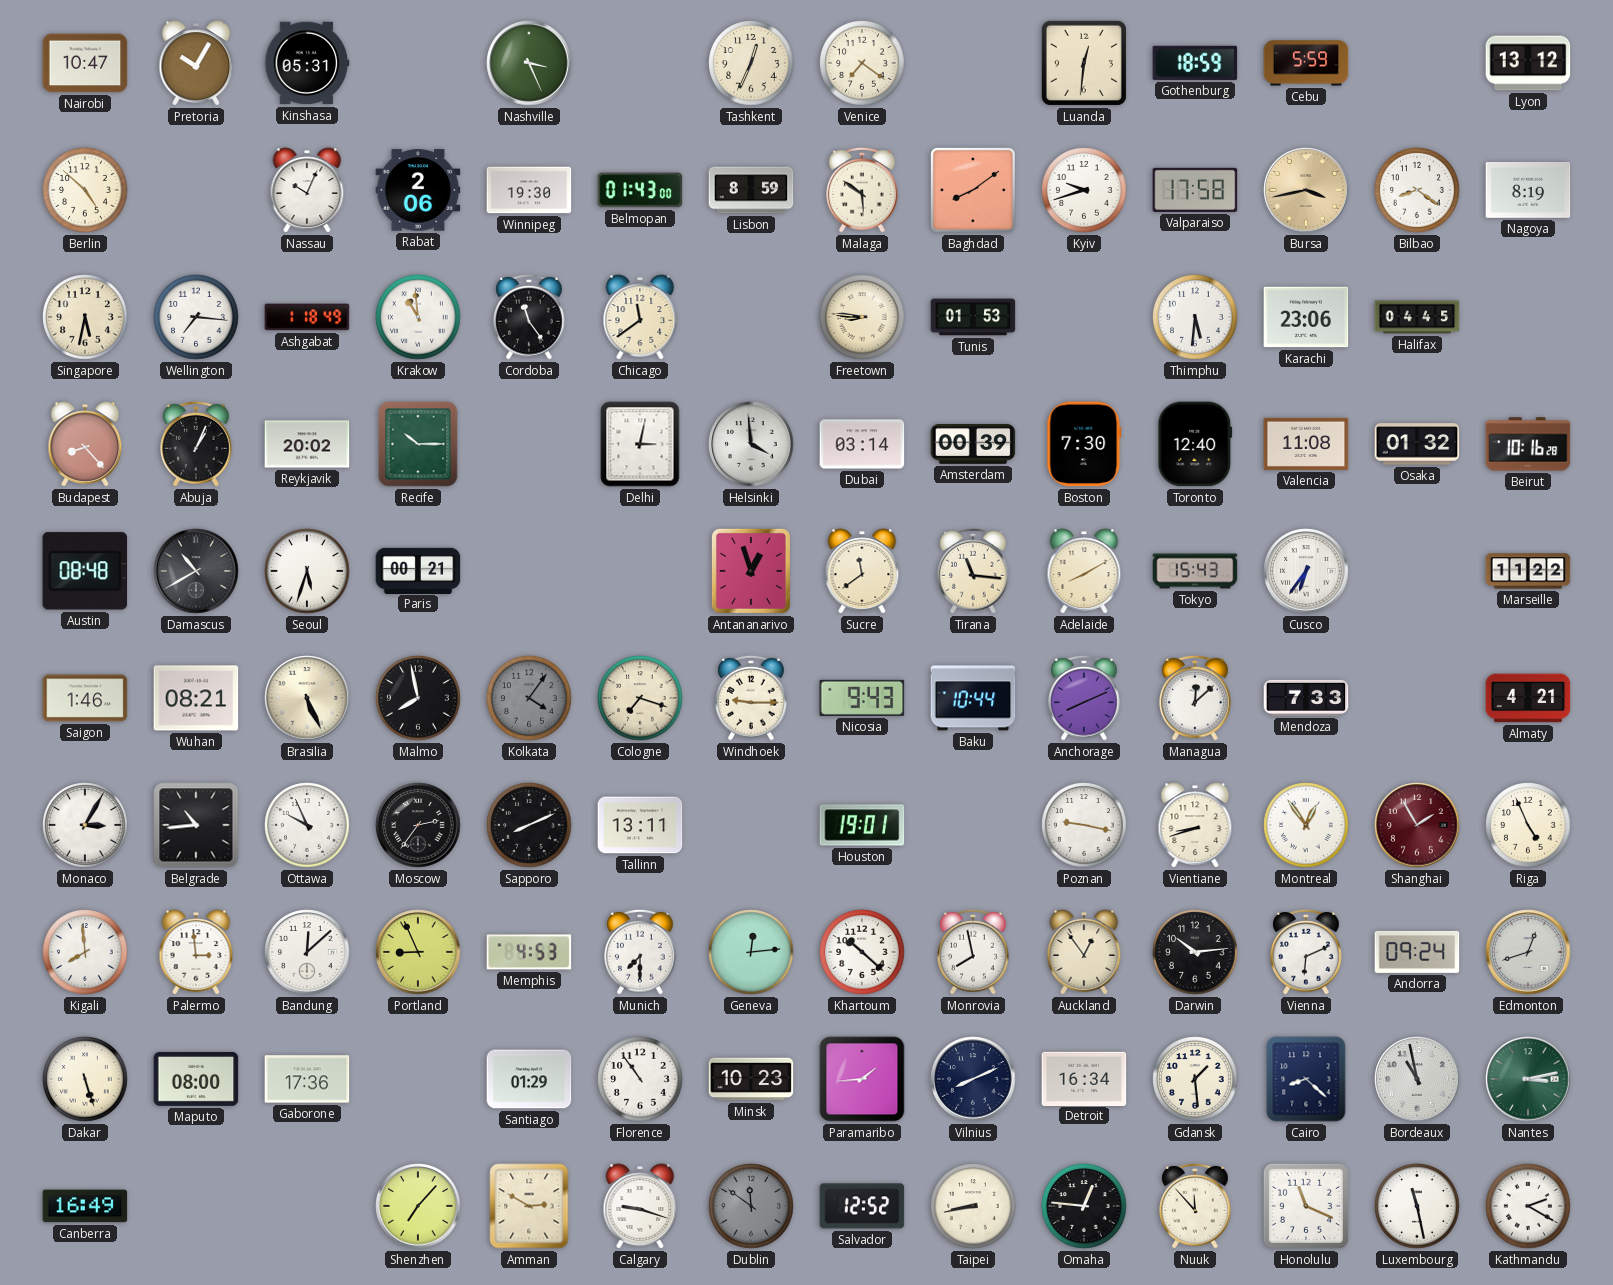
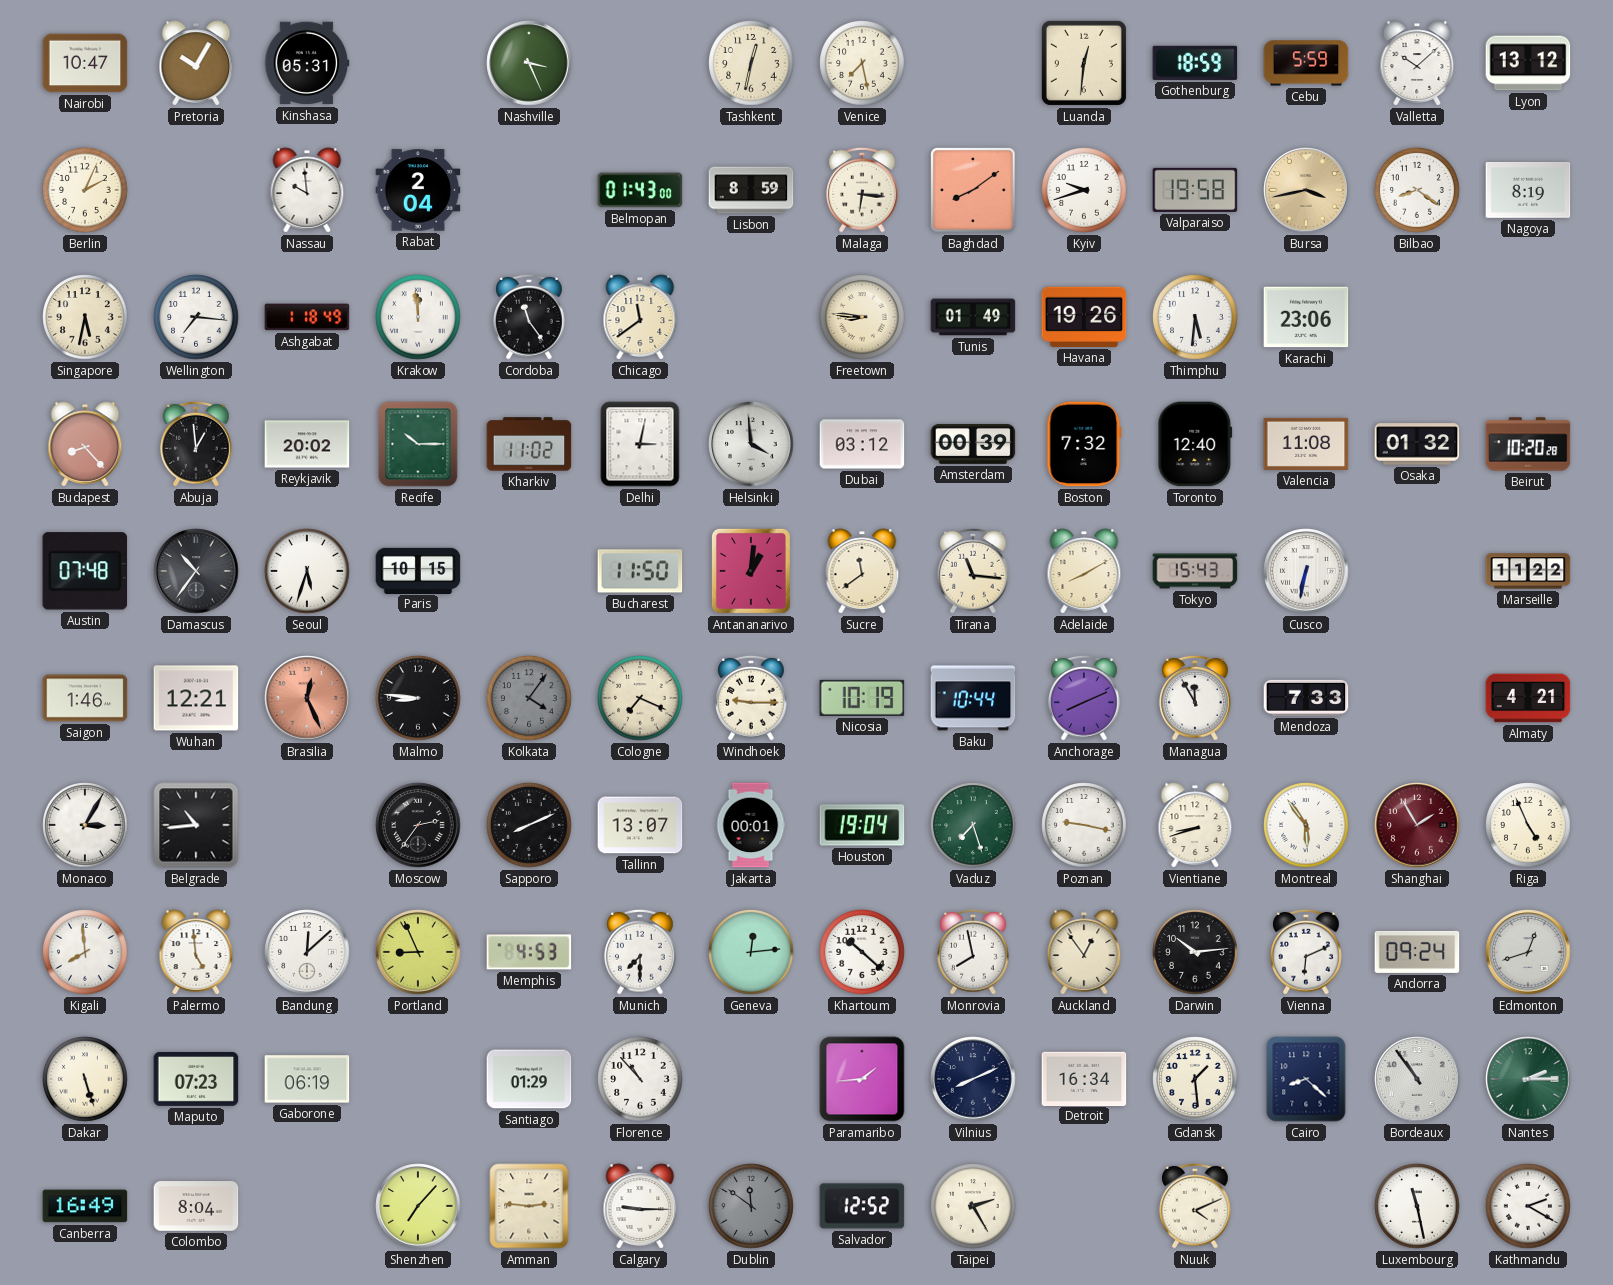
Tashkent: 12:34 -> 12:32 (751, 63)
Venice: 7:21 -> 7:28 (862, 63)
Valletta: none -> 10:08 (1417, 63)
Berlin: 4:52 -> 2:04 (85, 190)
Nassau: 10:04 -> 9:59 (307, 190)
Rabat: 2:06 -> 2:04 (418, 190)
Winnipeg: 19:30 -> none (529, 190)
Malaga: 5:51 -> 6:16 (862, 190)
Valparaiso: 17:58 -> 19:58 (1195, 190)
Krakow: 10:59 -> 11:59 (418, 317)
Tunis: 01:53 -> 01:49 (973, 317)
Havana: none -> 19:26 (1084, 317)
Halifax: 04:45 -> none (1417, 317)
Abuja: 1:04 -> 12:59 (196, 444)
Kharkiv: none -> 11:02 (529, 444)
Dubai: 03:14 -> 03:12 (862, 444)
Boston: 7:30 -> 7:32 (1084, 444)
Beirut: 10:16 -> 10:20 (1528, 444)
Austin: 08:48 -> 07:48 (85, 571)
Damascus: 10:40 -> 10:36 (196, 571)
Paris: 00:21 -> 10:15 (418, 570)
Bucharest: none -> 11:50 (640, 571)
Antananarivo: 12:57 -> 1:01 (751, 571)
Cusco: 6:36 -> 6:32 (1306, 571)
Wuhan: 08:21 -> 12:21 (196, 698)
Brasilia: 5:26 -> 12:26 (307, 698)
Brasilia dial: cream -> salmon (307, 698)
Malmo: 7:58 -> 8:46 (418, 698)
Cologne: 7:18 -> 7:19 (640, 698)
Nicosia: 9:43 -> 10:19 (862, 698)
Managua: 12:08 -> 11:55 (1195, 698)
Ottawa: 9:56 -> none (307, 825)
Tallinn: 13:11 -> 13:07 (640, 825)
Jakarta: none -> 00:01 (751, 825)
Houston: 19:01 -> 19:04 (862, 825)
Vaduz: none -> 7:27 (973, 825)
Montreal: 12:54 -> 5:54 (1306, 825)
Palermo: 2:59 -> 4:59 (196, 952)
Maputo: 08:00 -> 07:23 (196, 1079)
Gaborone: 17:36 -> 06:19 (307, 1079)
Florence: 10:54 -> 10:53 (640, 1079)
Minsk: 10:23 -> none (751, 1079)
Bordeaux: 10:58 -> 10:54 (1417, 1079)
Nantes: 3:13 -> 2:15 (1528, 1079)
Colombo: none -> 8:04 (196, 1206)
Amman: 2:50 -> 2:46 (529, 1206)
Calgary: 9:18 -> 9:15 (640, 1206)
Taipei: 8:43 -> 2:25 (973, 1206)
Omaha: 12:46 -> none (1084, 1206)
Nuuk: 11:53 -> 4:11 (1195, 1206)
Honolulu: 11:19 -> none (1306, 1206)
